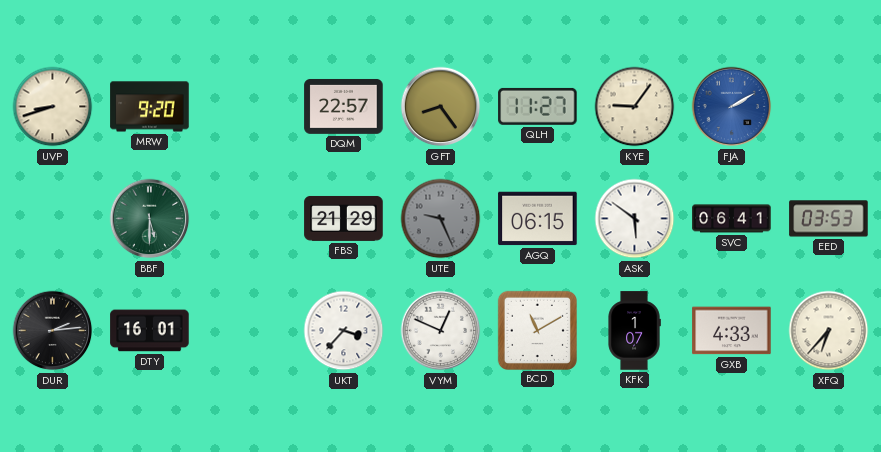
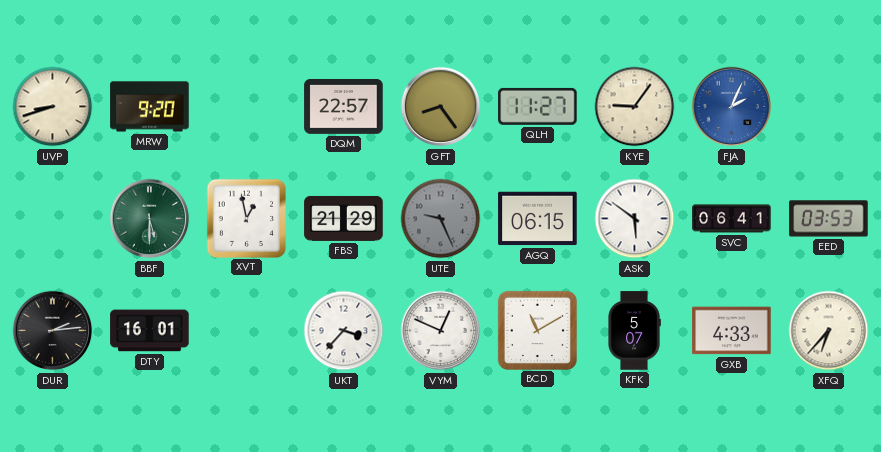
FJA: 2:10 -> 2:04 (732, 107)
XVT: none -> 12:58 (246, 218)
KFK: 1:07 -> 5:07 (634, 331)
